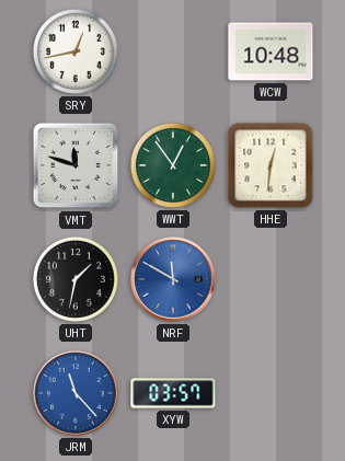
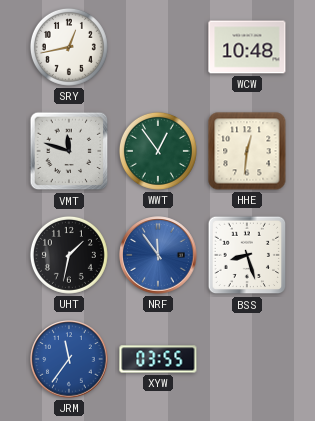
NRF: 11:50 -> 11:54 (158, 255)
BSS: none -> 8:27 (247, 255)
JRM: 11:23 -> 11:36 (69, 359)
XYW: 03:57 -> 03:55 (158, 359)
